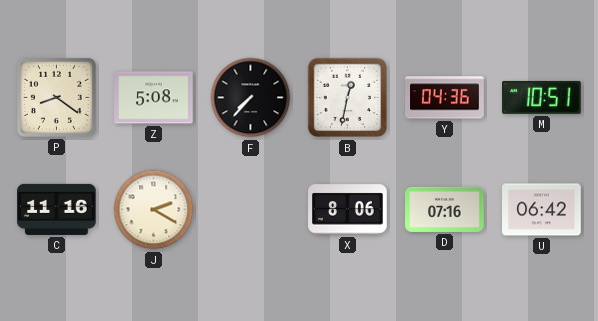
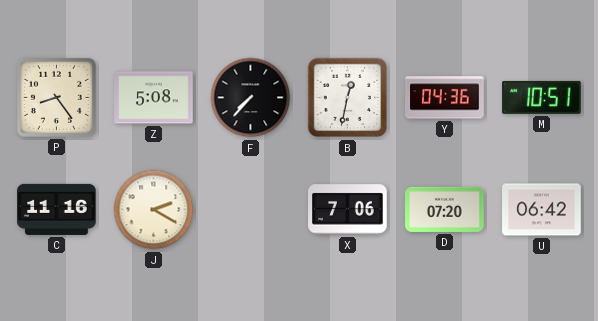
P: 8:21 -> 8:24 (56, 97)
X: 8:06 -> 7:06 (348, 210)
D: 07:16 -> 07:20 (445, 209)
